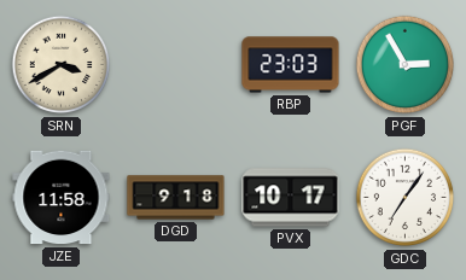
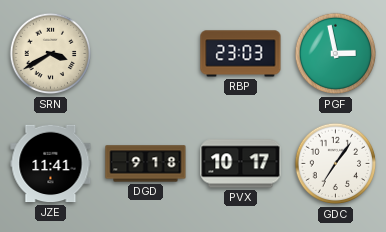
PGF: 2:55 -> 2:58 (336, 54)
JZE: 11:58 -> 11:41 (51, 164)
